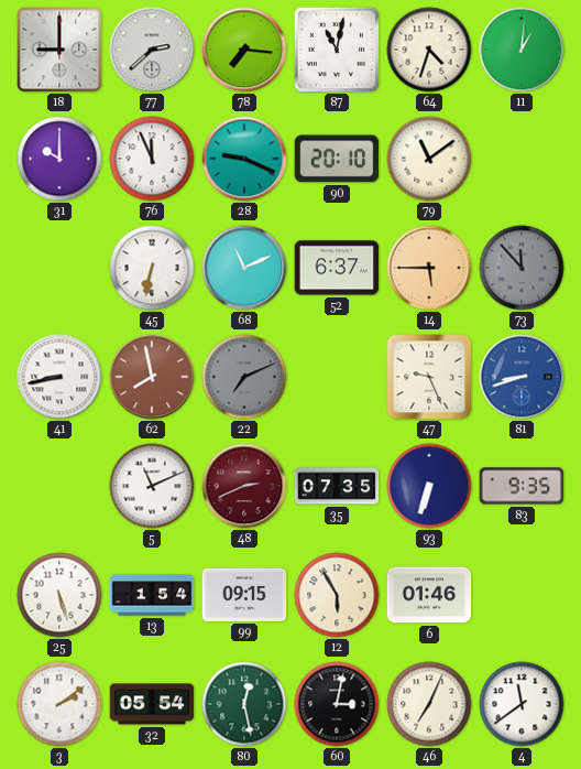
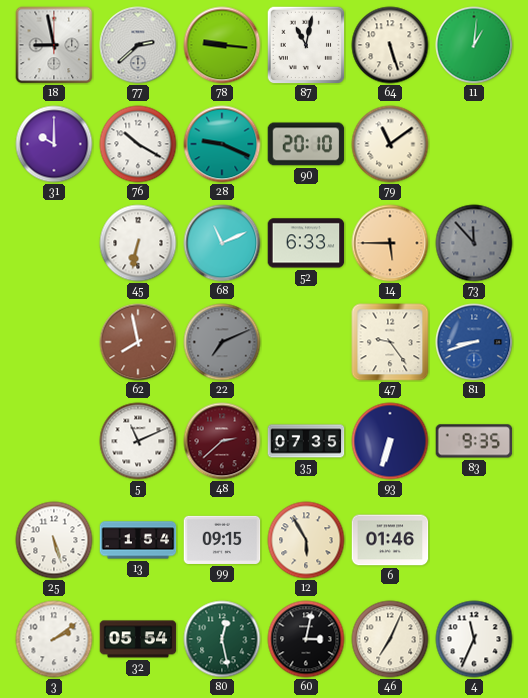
18: 9:00 -> 8:58 (54, 45)
78: 7:16 -> 9:16 (222, 45)
64: 4:33 -> 5:27 (390, 45)
76: 11:56 -> 10:20 (138, 144)
52: 6:37 -> 6:33 (306, 243)
41: 8:43 -> none (59, 377)
47: 9:26 -> 9:24 (390, 342)
48: 2:41 -> 2:38 (222, 441)
4: 11:39 -> 11:34 (474, 639)
